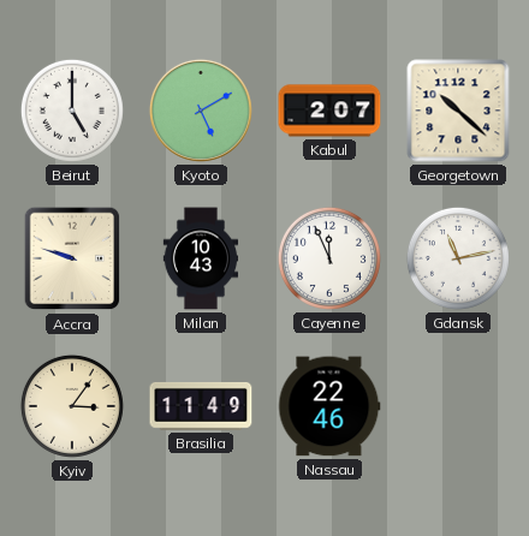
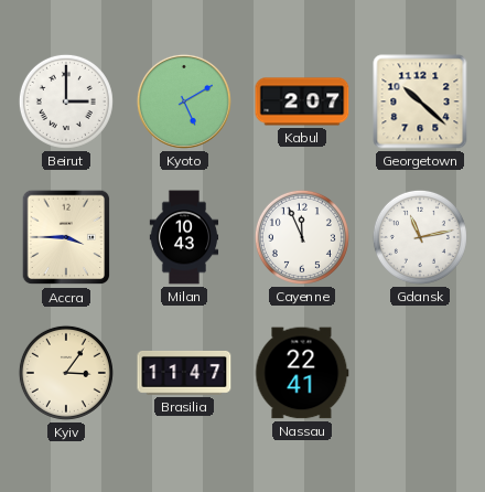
Beirut: 5:00 -> 3:00 (66, 101)
Accra: 9:48 -> 3:45 (66, 237)
Brasilia: 11:49 -> 11:47 (184, 373)
Nassau: 22:46 -> 22:41 (302, 373)
